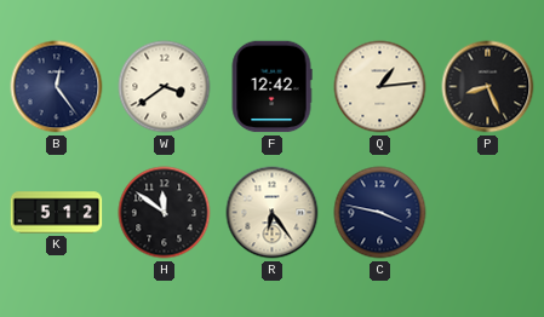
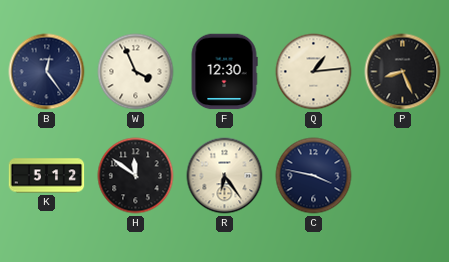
W: 3:39 -> 3:56 (136, 72)
F: 12:42 -> 12:30 (224, 72)
